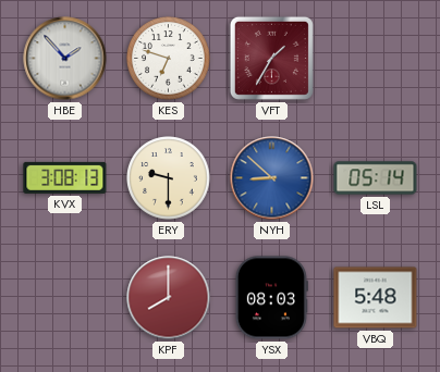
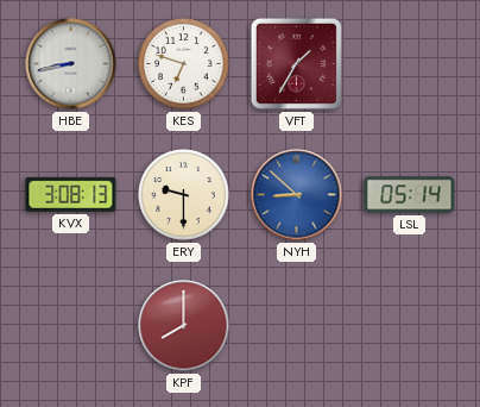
HBE: 1:53 -> 8:43 (71, 64)
YSX: 08:03 -> none (271, 298)
VBQ: 5:48 -> none (376, 298)
